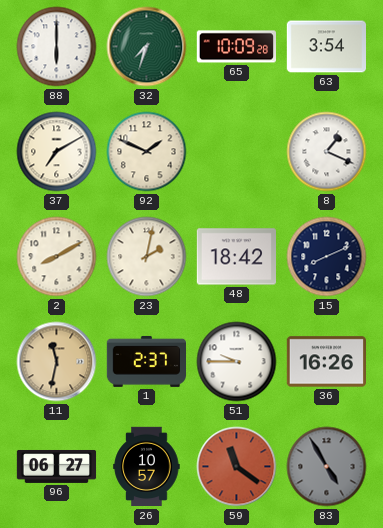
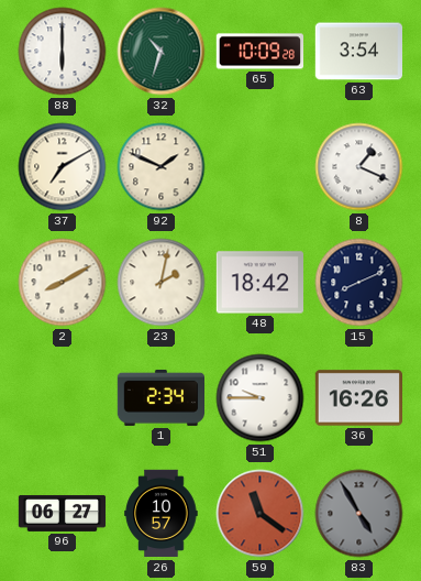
32: 7:33 -> 10:33 (162, 52)
11: 11:32 -> none (57, 362)
1: 2:37 -> 2:34 (160, 397)
